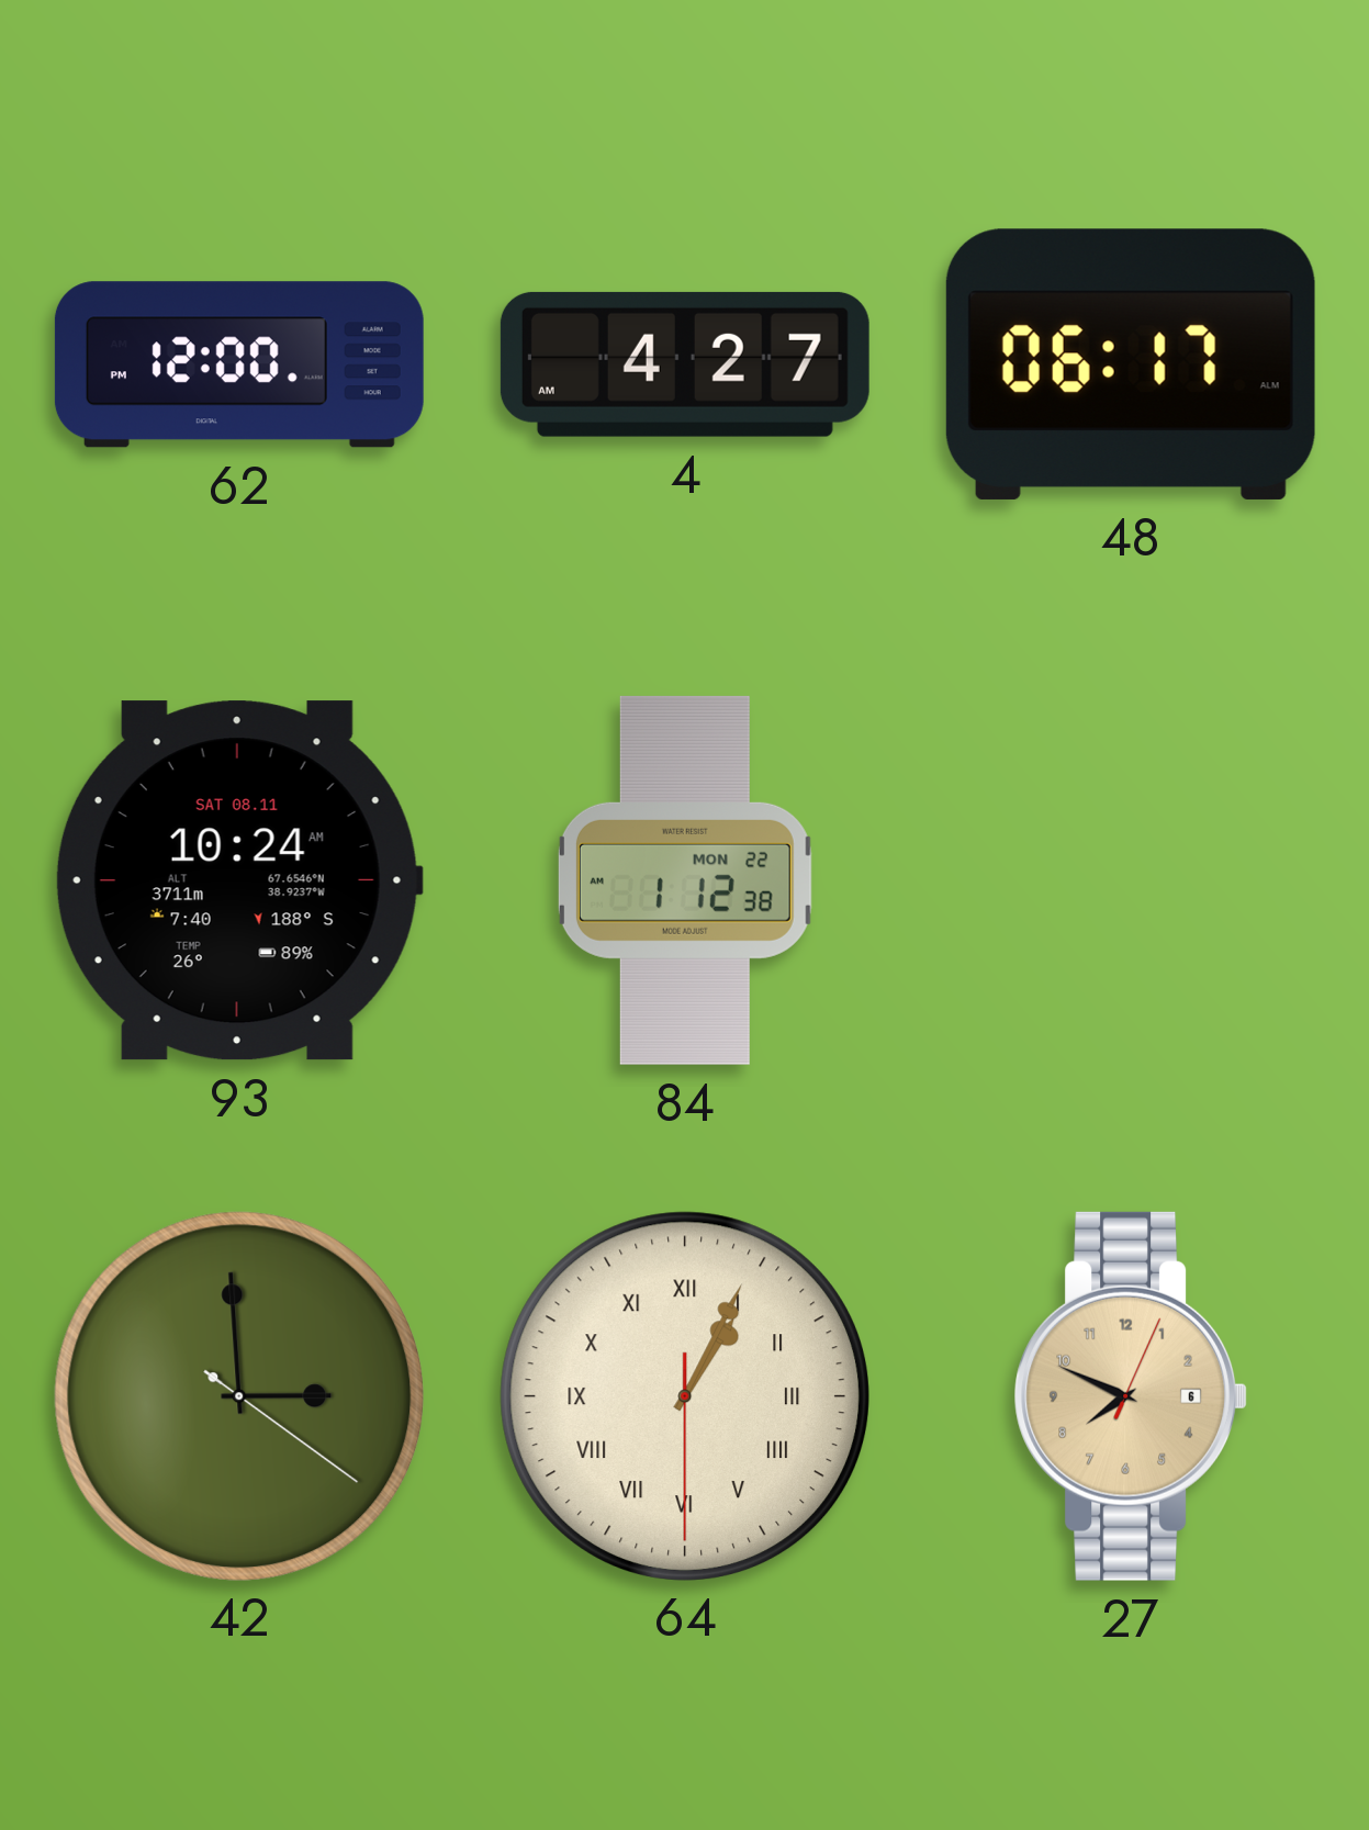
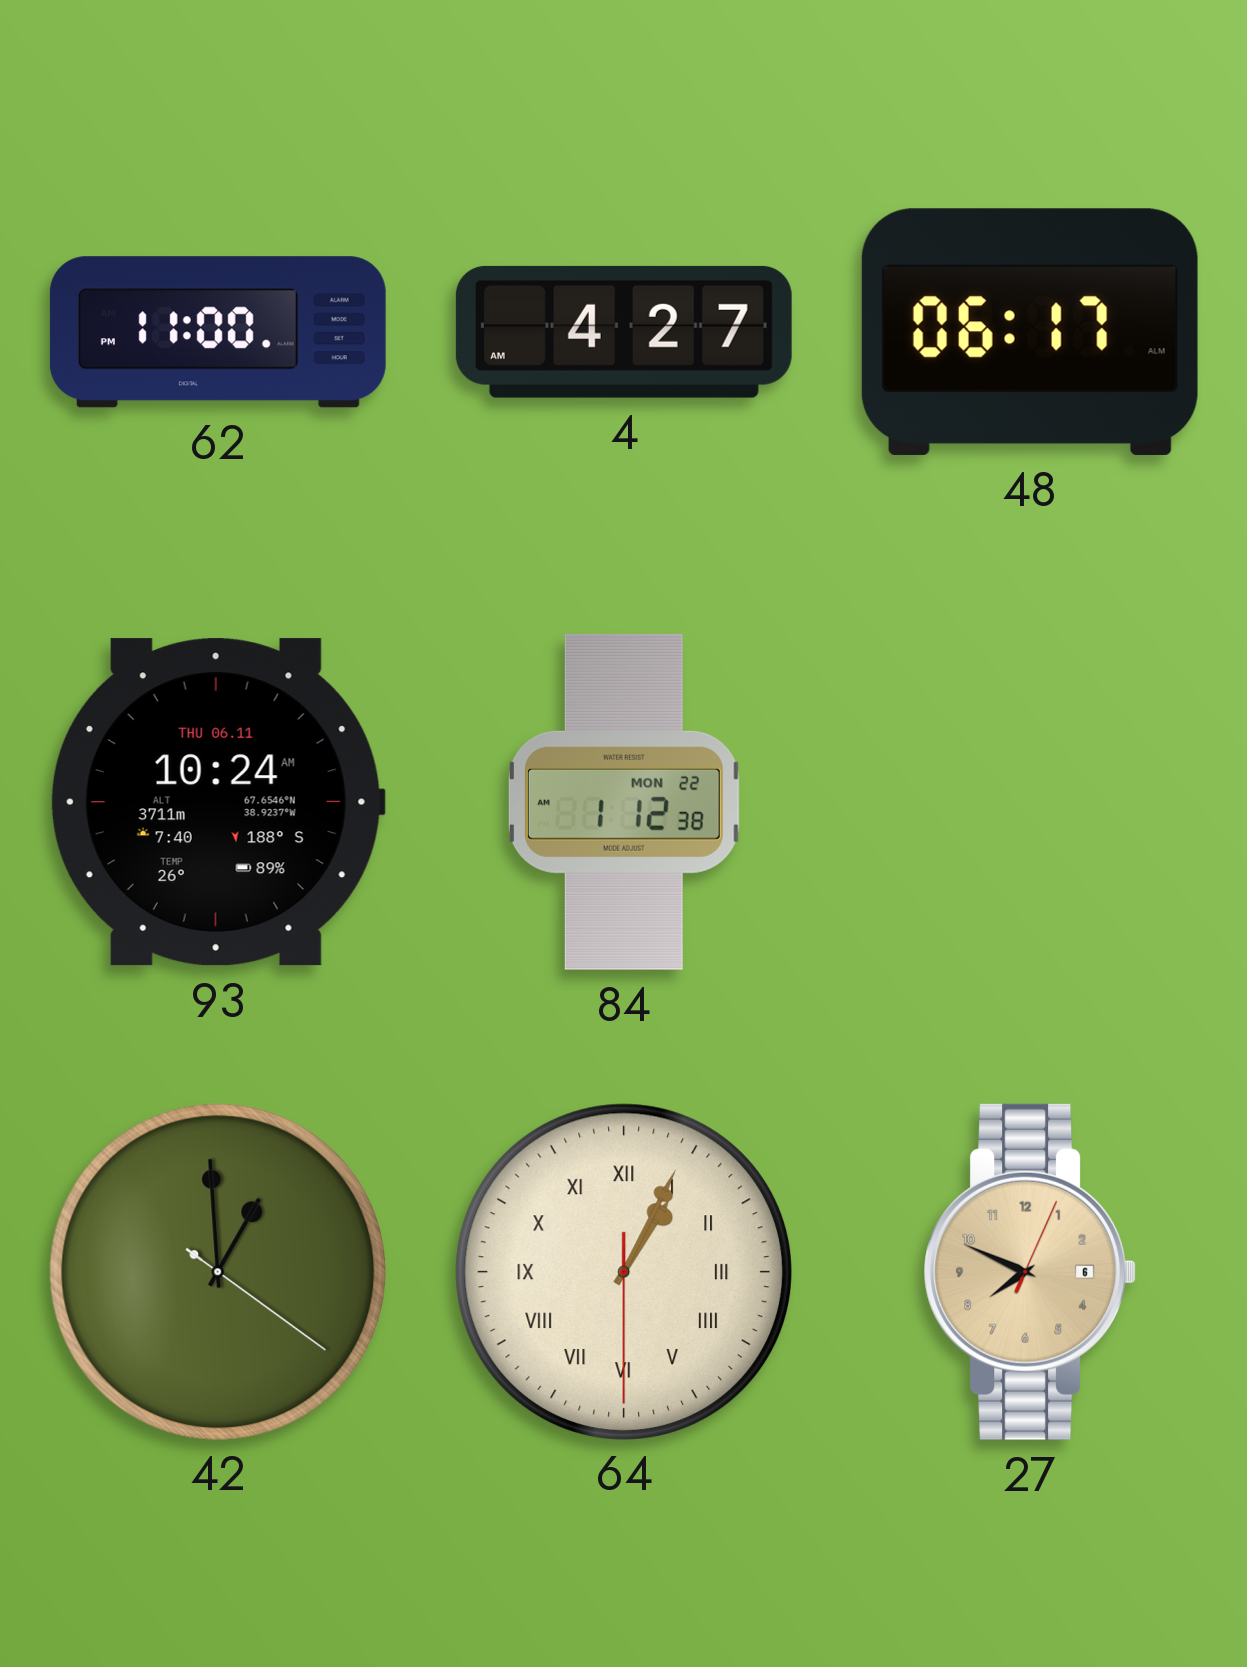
62: 12:00 -> 11:00 (218, 332)
93 date: SAT 08.11 -> THU 06.11 (217, 802)
42: 2:59 -> 12:59 (217, 1271)
